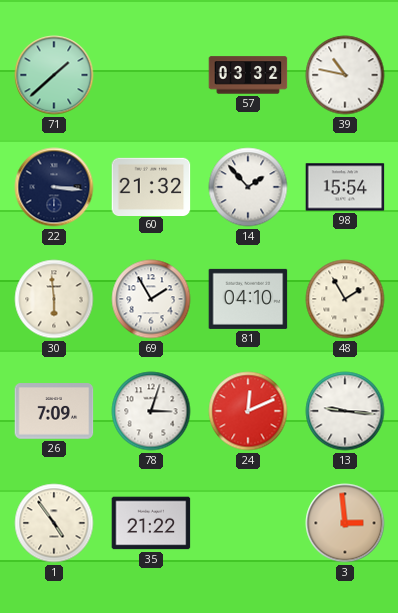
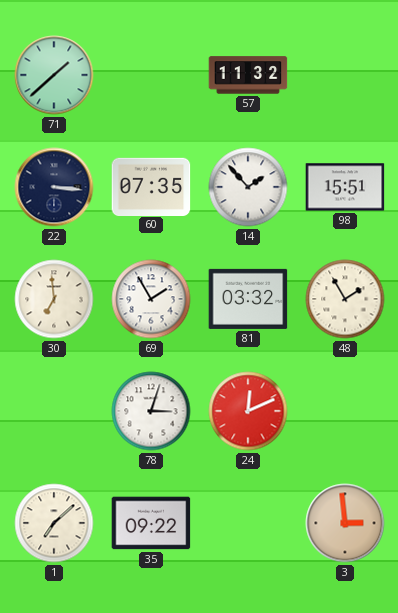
57: 03:32 -> 11:32 (248, 75)
39: 10:47 -> none (345, 75)
60: 21:32 -> 07:35 (151, 186)
98: 15:54 -> 15:51 (345, 187)
30: 5:59 -> 6:59 (54, 299)
81: 04:10 -> 03:32 (248, 299)
26: 7:09 -> none (54, 411)
13: 9:16 -> none (345, 411)
1: 4:54 -> 7:08 (54, 523)
35: 21:22 -> 09:22 (151, 523)
